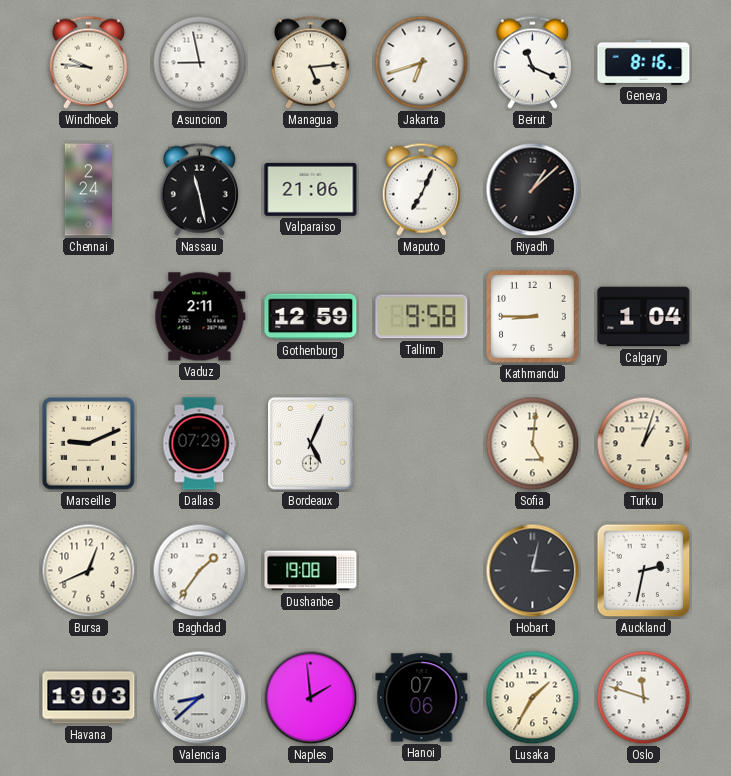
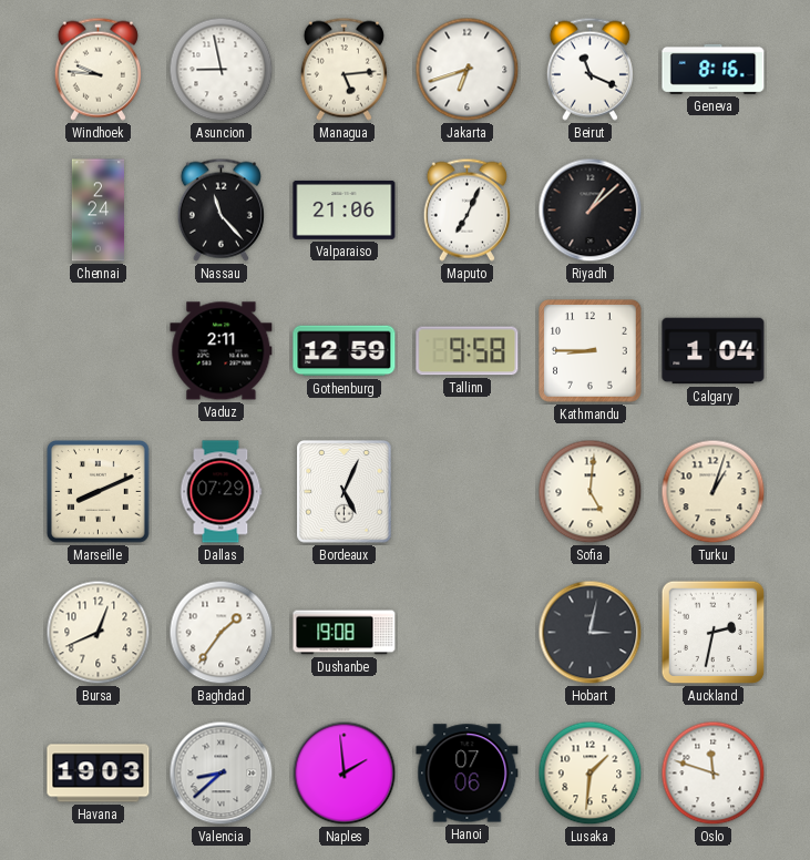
Nassau: 11:28 -> 11:23 (221, 209)
Marseille: 9:11 -> 8:11 (99, 492)
Lusaka: 1:35 -> 1:31 (591, 774)
